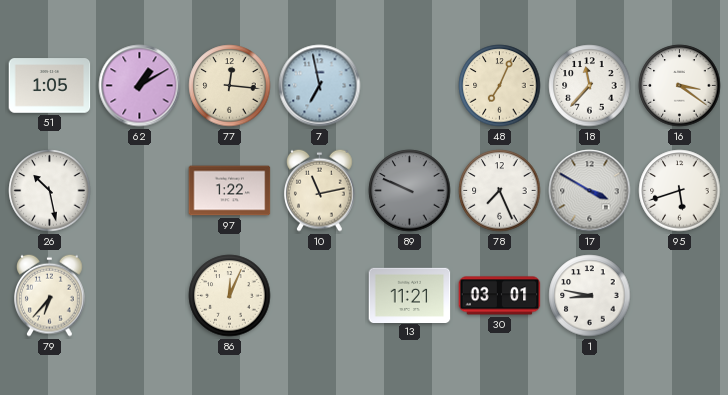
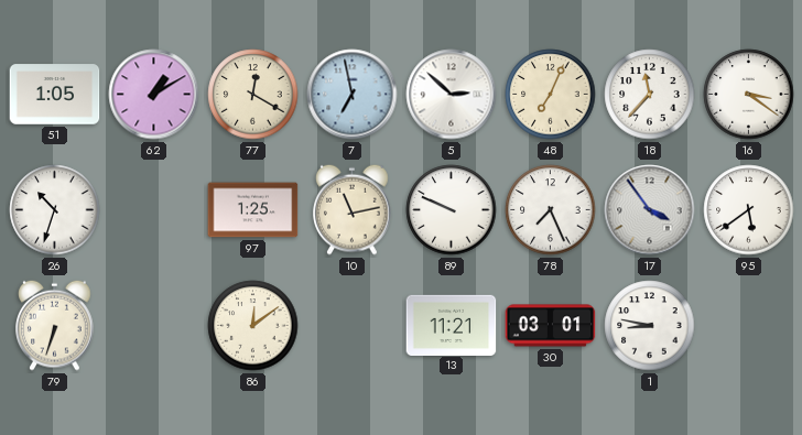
77: 12:16 -> 12:20 (253, 95)
5: none -> 2:52 (452, 95)
26: 10:28 -> 10:33 (55, 210)
97: 1:22 -> 1:25 (253, 210)
89 dial: grey -> white (452, 210)
17: 3:50 -> 3:54 (650, 210)
95: 5:42 -> 5:39 (749, 210)
79: 6:37 -> 6:33 (55, 325)
86: 12:04 -> 12:09 (253, 326)
